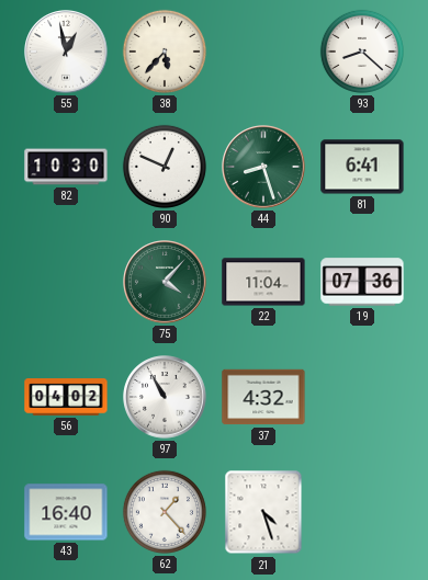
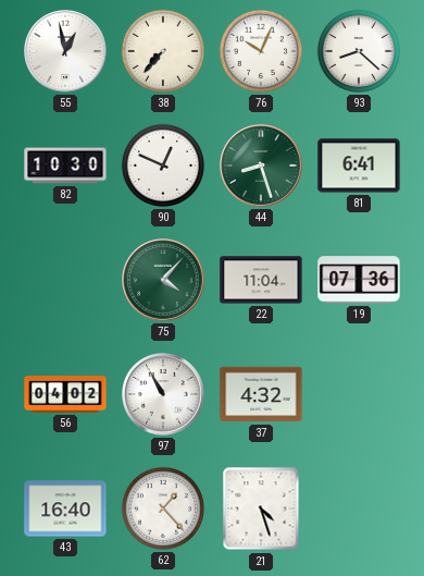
38: 5:37 -> 7:37 (163, 51)
76: none -> 10:04 (261, 51)
